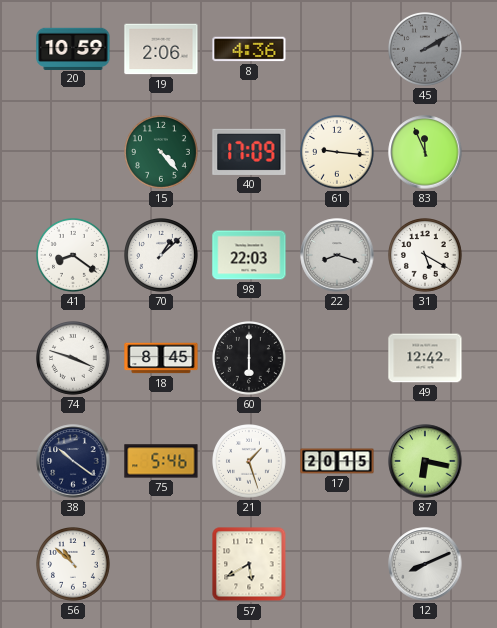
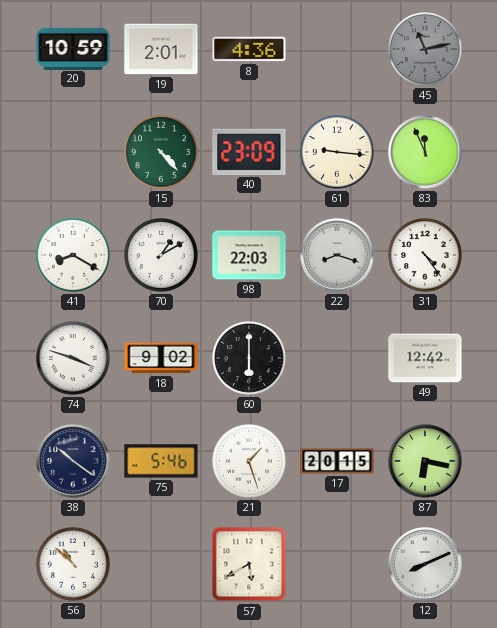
19: 2:06 -> 2:01 (161, 49)
45: 2:10 -> 11:13 (426, 50)
40: 17:09 -> 23:09 (249, 152)
41: 8:21 -> 8:20 (74, 256)
70: 1:08 -> 1:10 (162, 256)
31: 5:20 -> 4:24 (426, 256)
18: 8:45 -> 9:02 (161, 358)
